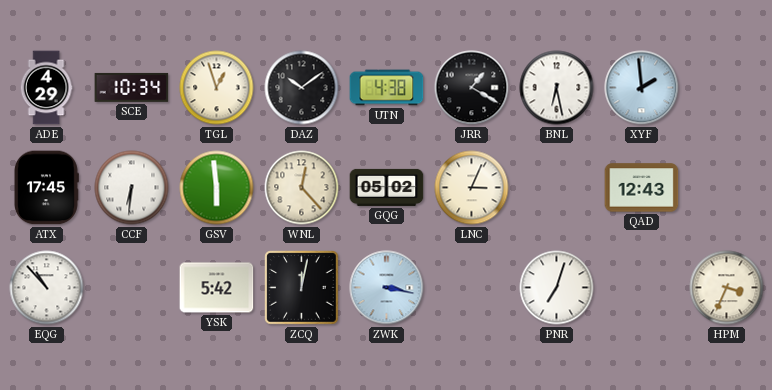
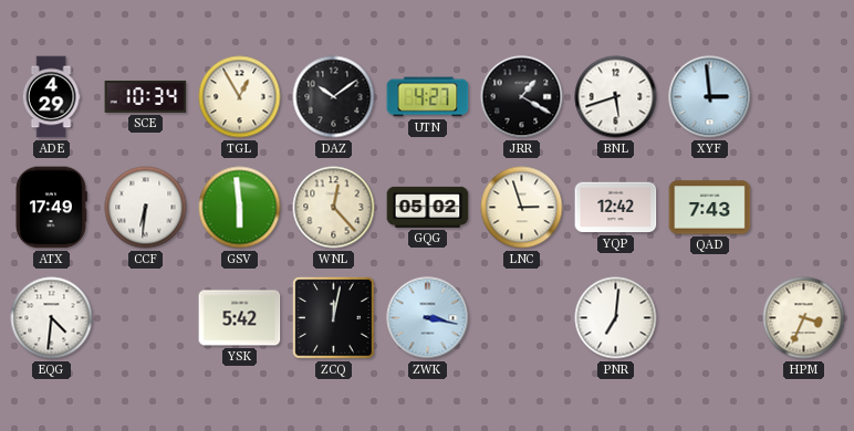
TGL: 12:57 -> 12:55 (240, 97)
UTN: 4:38 -> 4:27 (428, 97)
BNL: 6:28 -> 5:42 (616, 97)
XYF: 1:59 -> 2:59 (710, 97)
ATX: 17:45 -> 17:49 (51, 208)
LNC: 3:04 -> 2:57 (522, 208)
YQP: none -> 12:42 (616, 208)
QAD: 12:43 -> 7:43 (710, 208)
EQG: 10:53 -> 4:31 (52, 318)
PNR: 7:03 -> 7:01 (616, 318)
